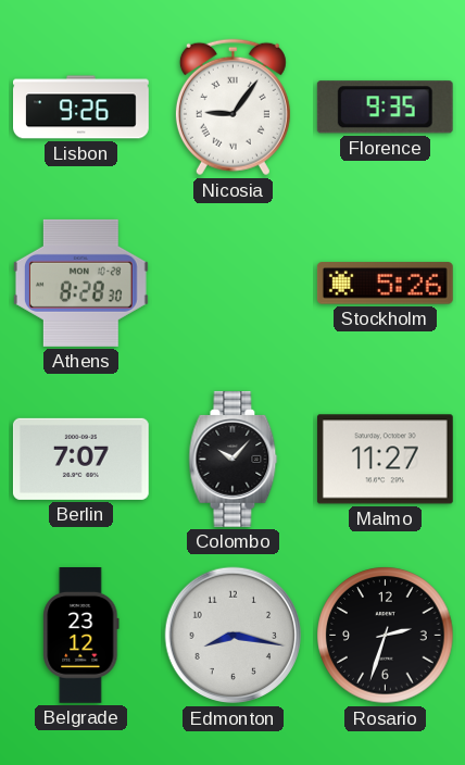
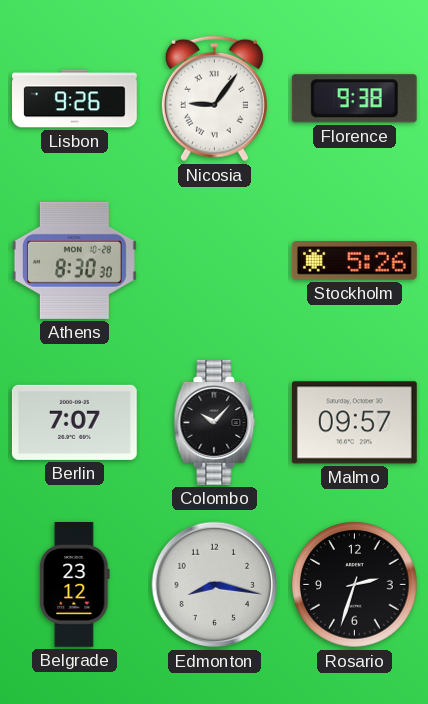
Florence: 9:35 -> 9:38 (354, 99)
Athens: 8:28 -> 8:30 (74, 260)
Malmo: 11:27 -> 09:57 (354, 423)
